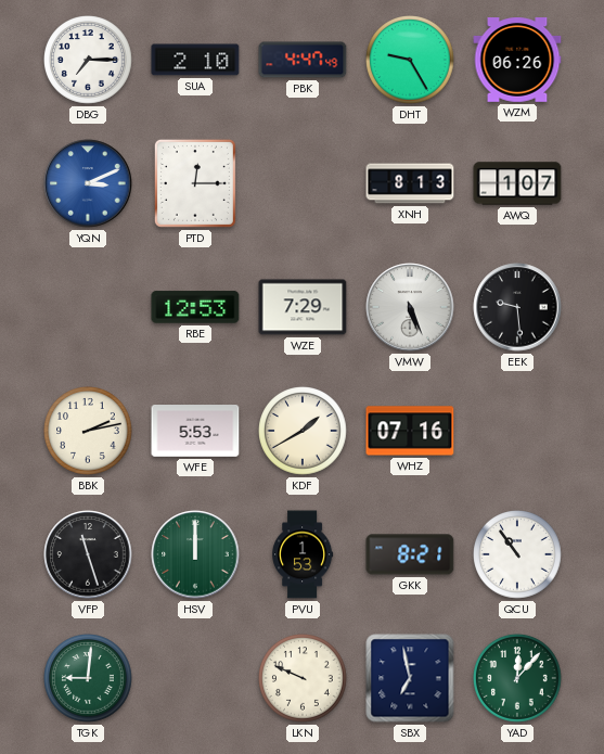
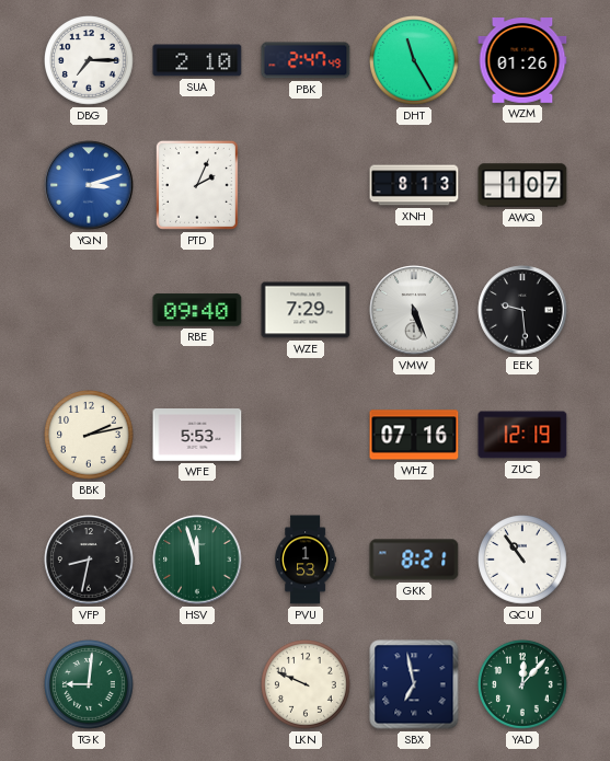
PBK: 4:47 -> 2:47 (306, 60)
DHT: 9:25 -> 11:25 (415, 61)
WZM: 06:26 -> 01:26 (522, 61)
YQN: 3:11 -> 3:12 (89, 185)
PTD: 12:15 -> 2:04 (197, 185)
RBE: 12:53 -> 09:40 (197, 310)
KDF: 1:40 -> none (304, 432)
ZUC: none -> 12:19 (522, 435)
VFP: 11:27 -> 8:32 (89, 560)
HSV: 12:00 -> 11:57 (197, 560)
